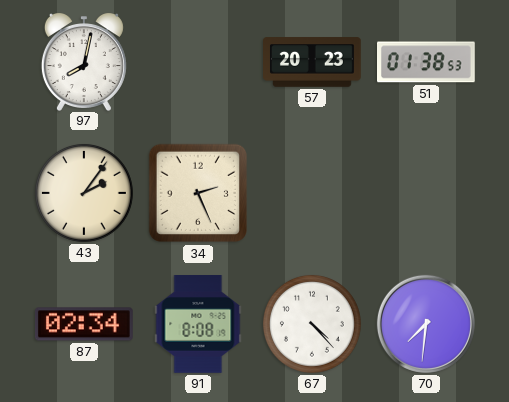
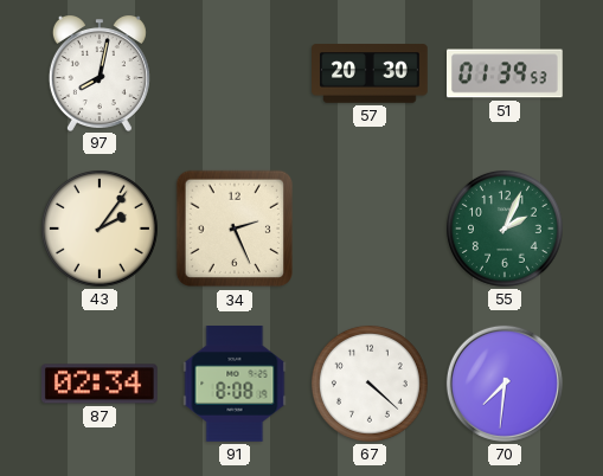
57: 20:23 -> 20:30 (371, 73)
51: 01:38 -> 01:39 (506, 73)
55: none -> 2:04 (505, 229)
67: 4:23 -> 4:22 (370, 384)
